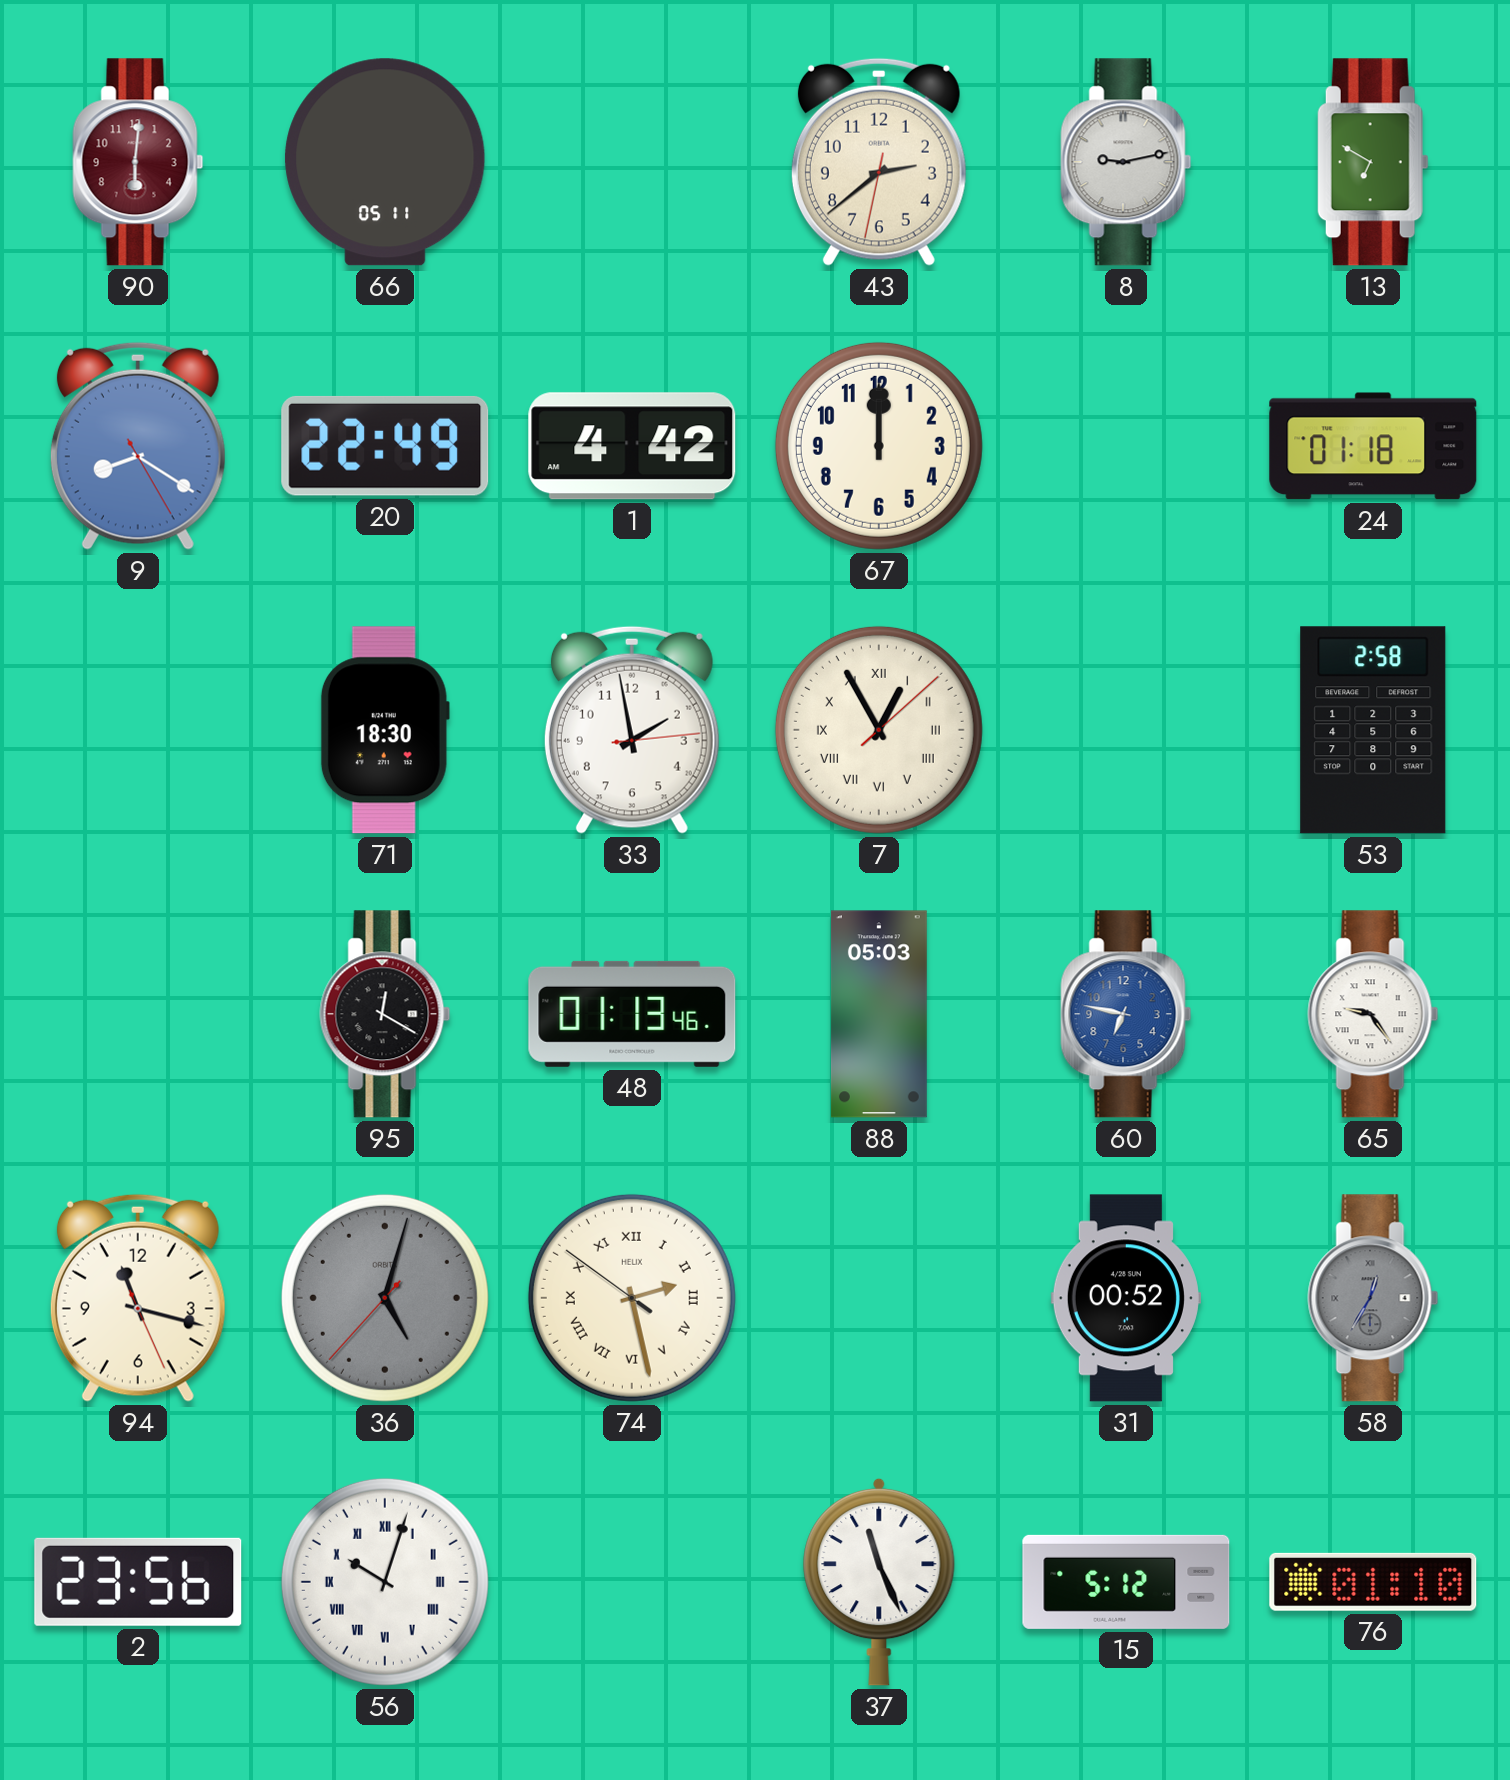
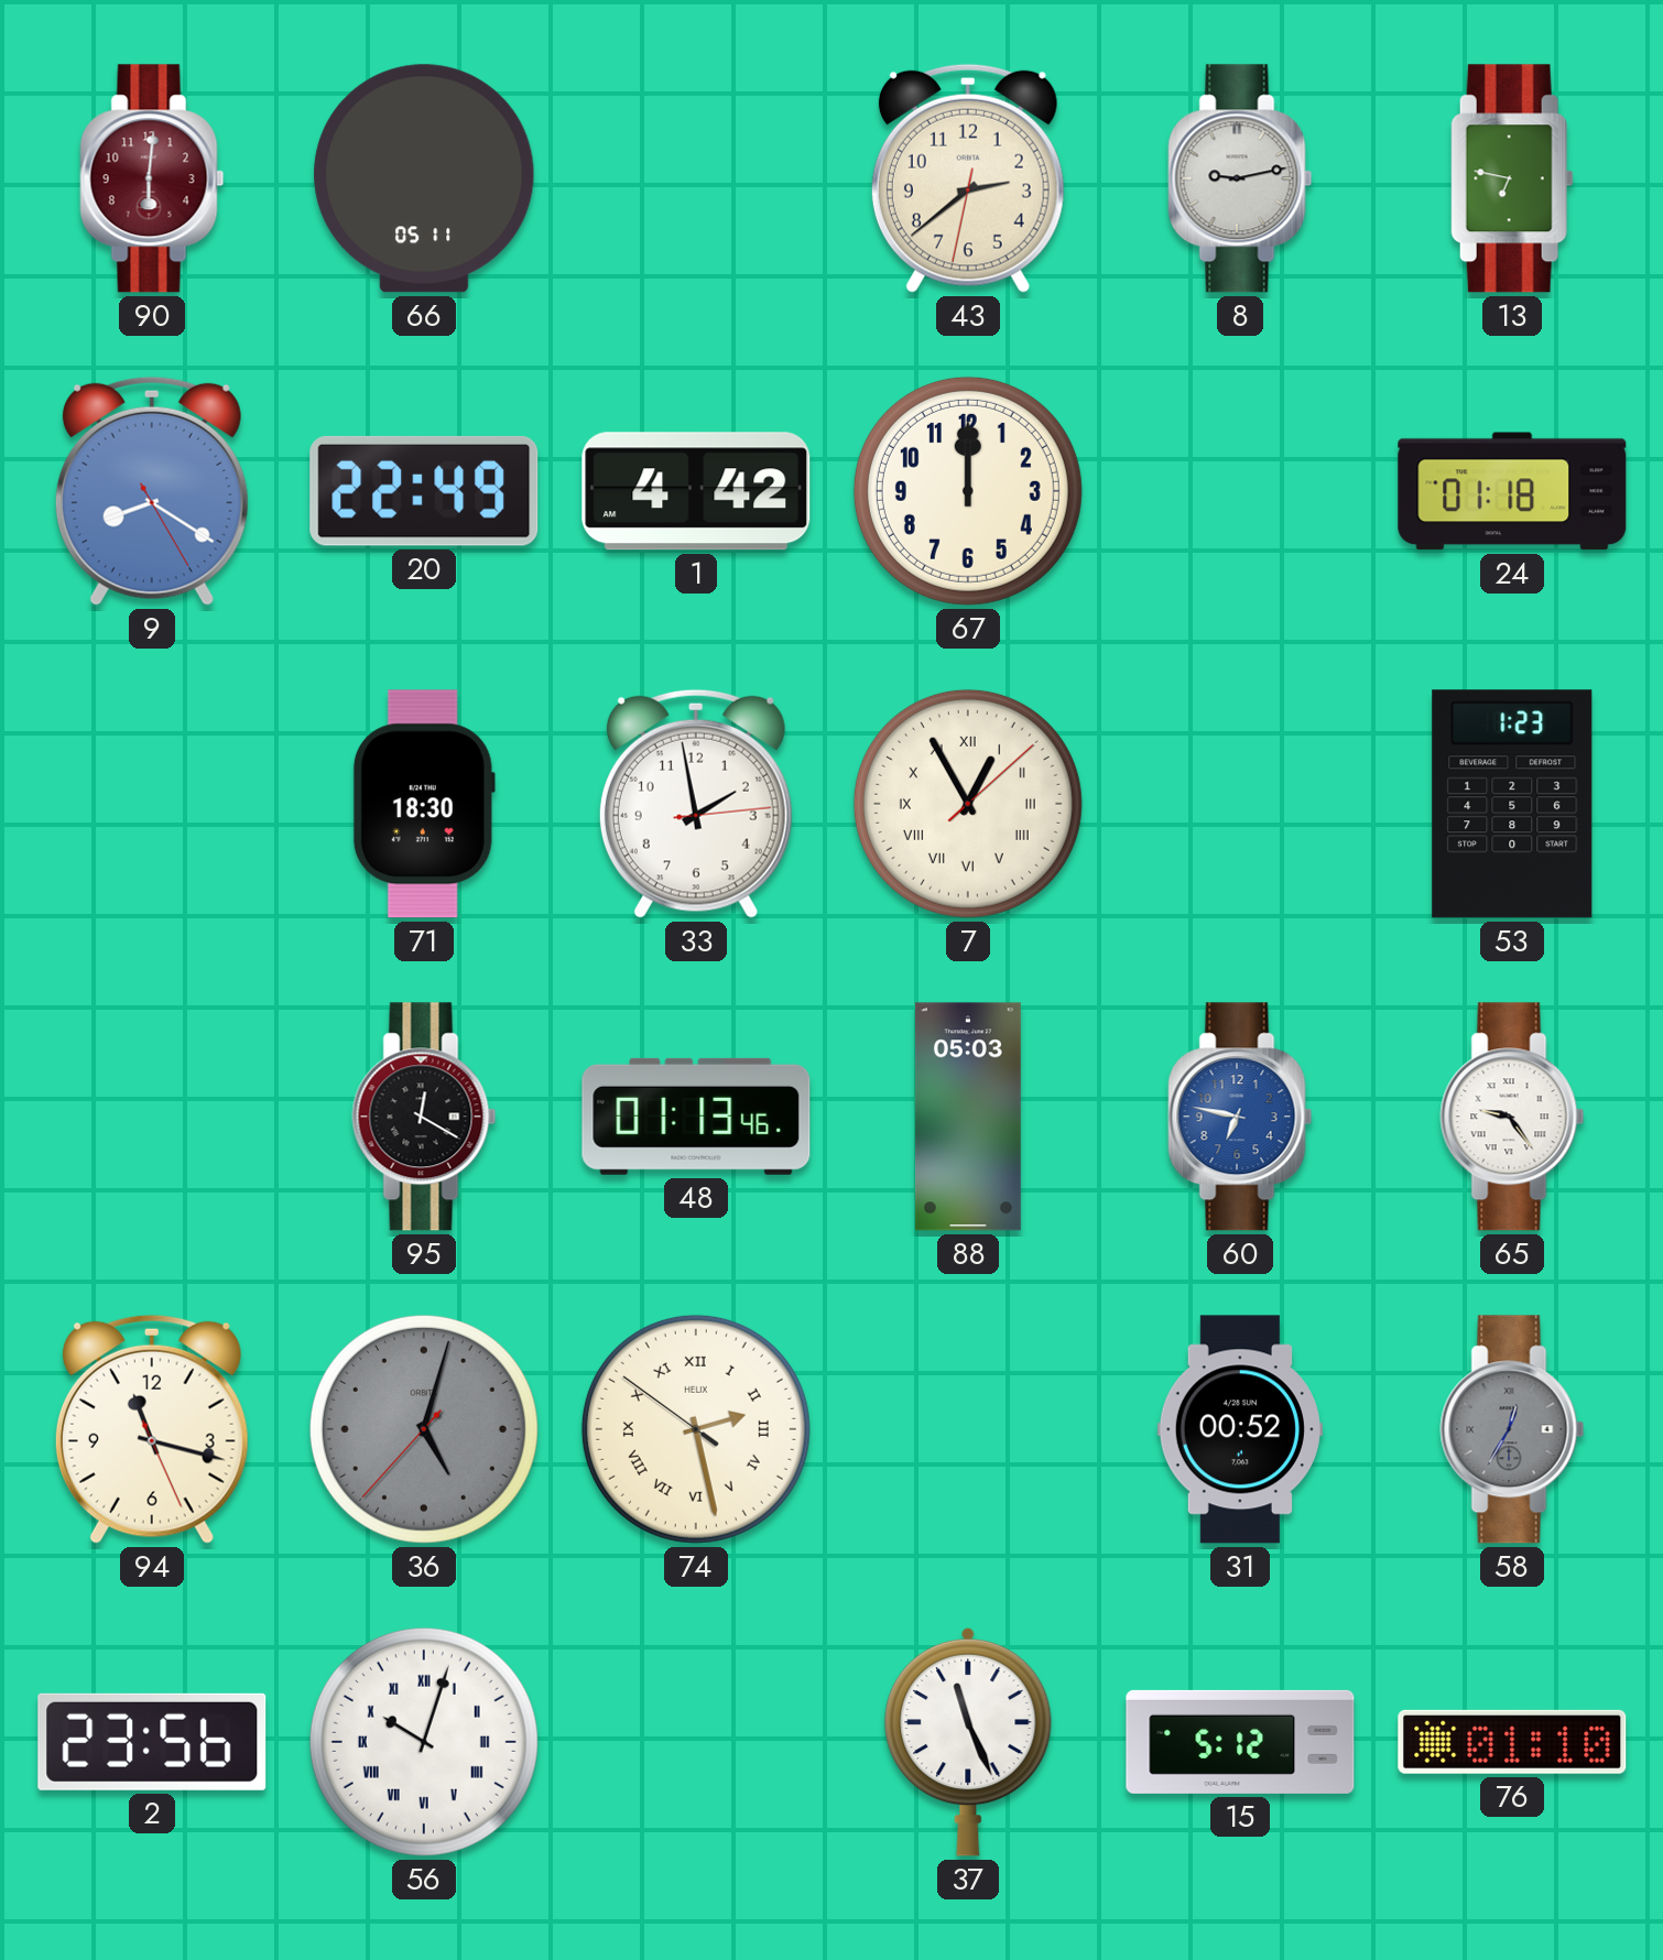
13: 6:50 -> 6:47 (1512, 178)
53: 2:58 -> 1:23 (1512, 804)
